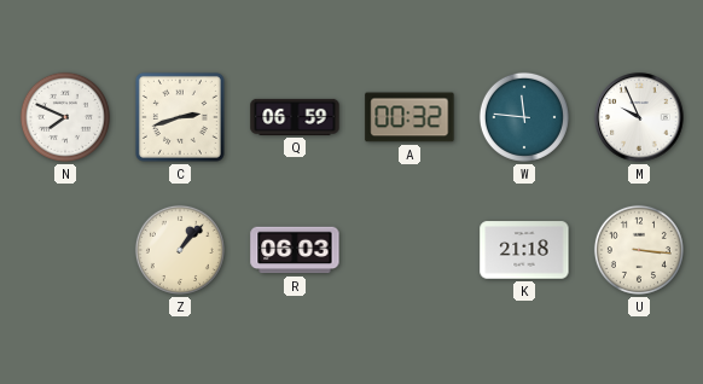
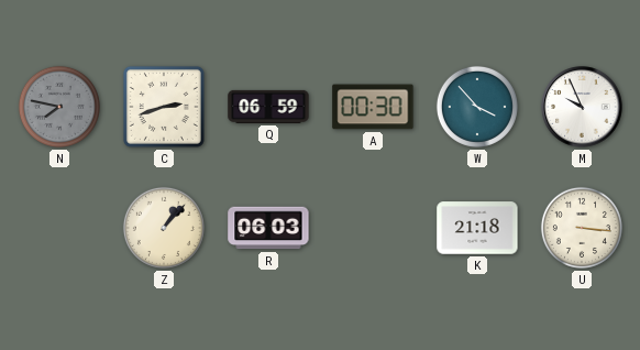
N: 7:49 -> 7:47 (59, 107)
N dial: white -> grey (59, 107)
A: 00:32 -> 00:30 (373, 107)
W: 11:46 -> 3:53 (477, 107)
